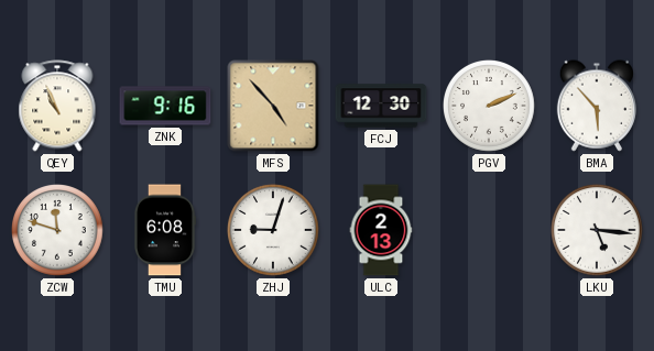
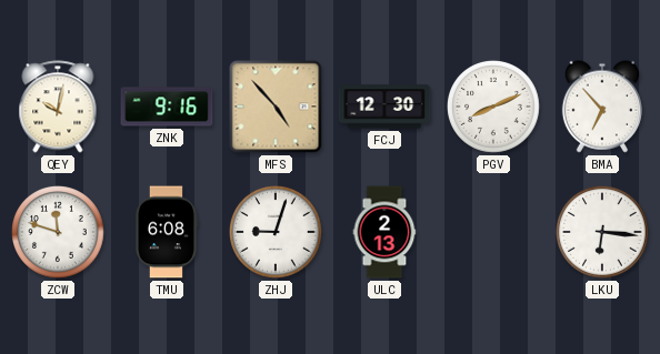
QEY: 10:56 -> 10:02 (58, 107)
PGV: 2:11 -> 8:11 (494, 108)
BMA: 5:53 -> 6:53 (602, 107)
LKU: 5:16 -> 6:16 (603, 233)
